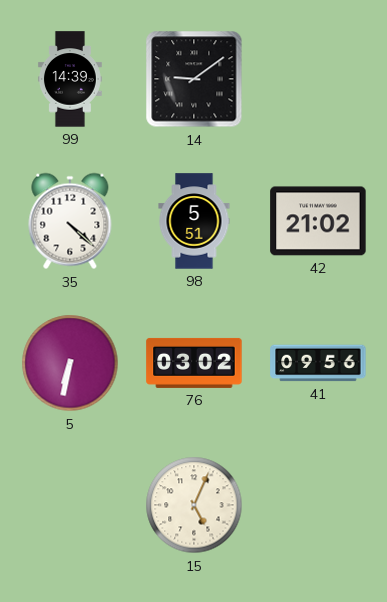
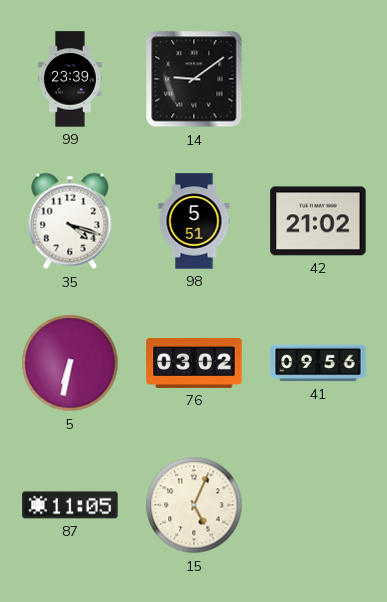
99: 14:39 -> 23:39 (70, 79)
35: 4:22 -> 4:18 (70, 221)
87: none -> 11:05 (70, 505)
